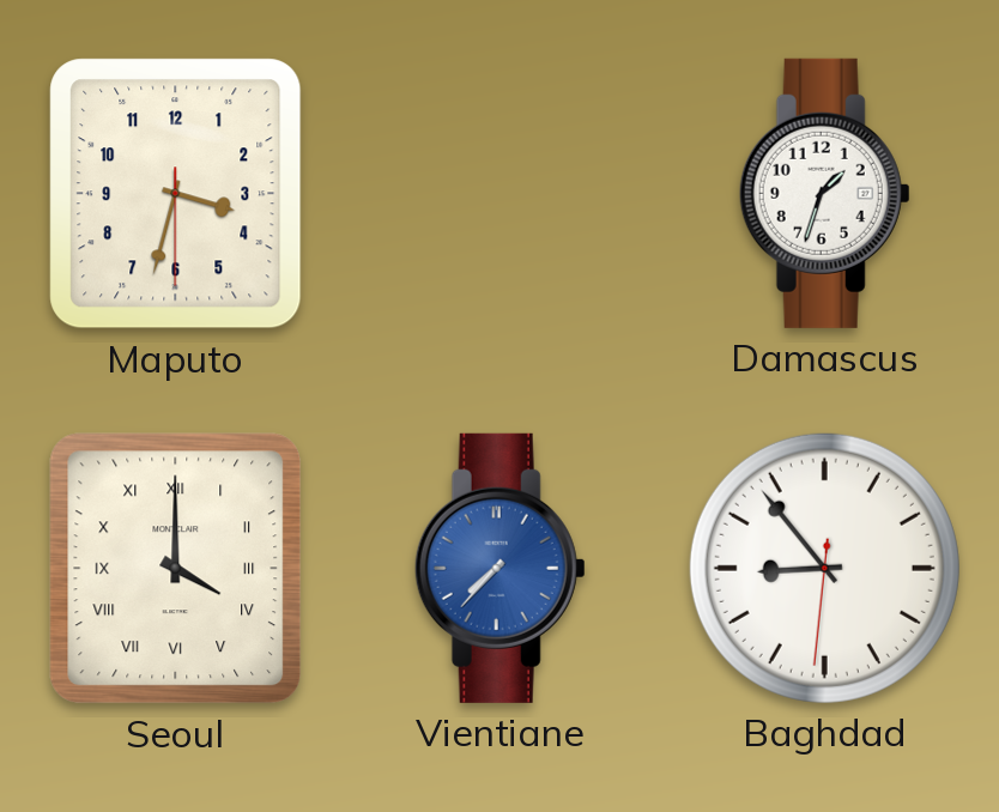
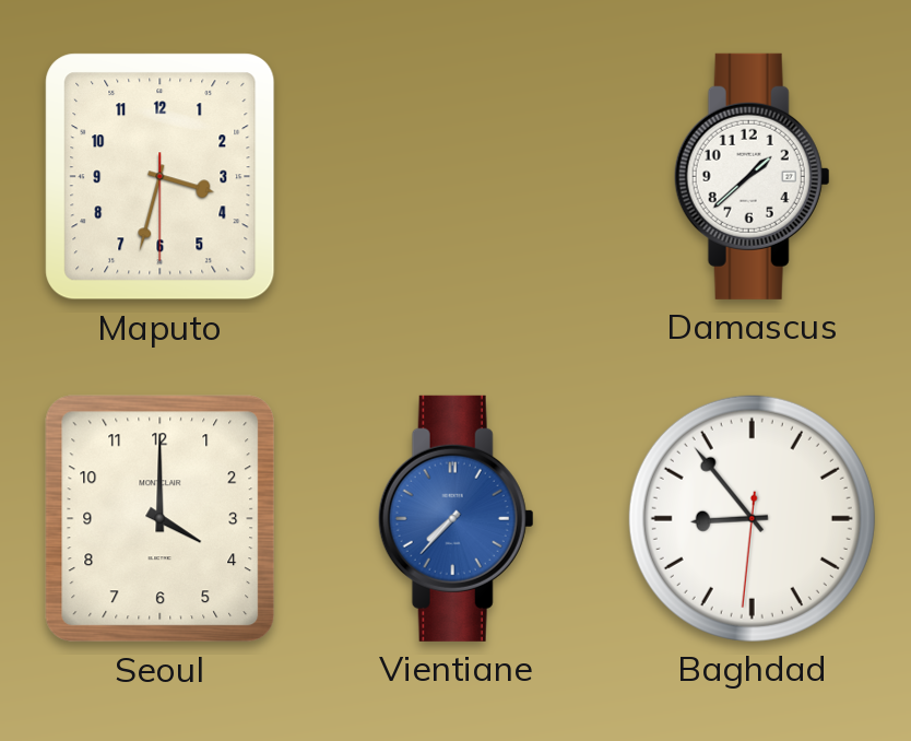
Damascus: 1:33 -> 1:38 (752, 176)
Seoul numerals: Roman -> Arabic (161, 519)
